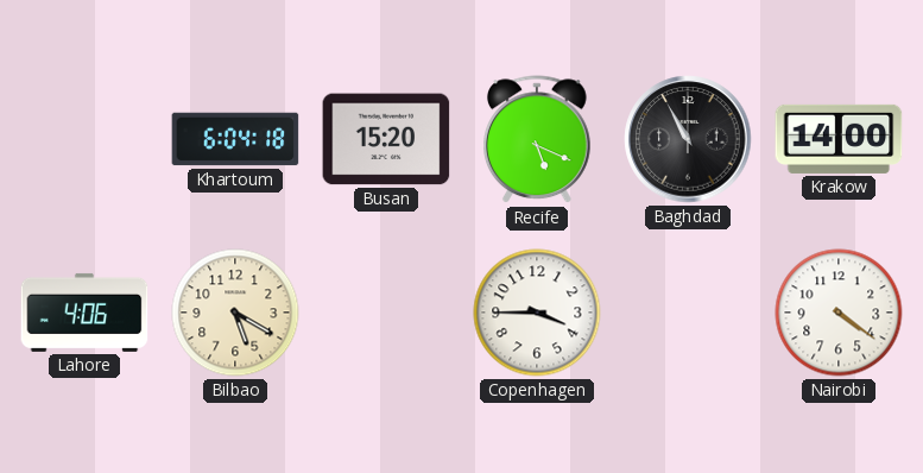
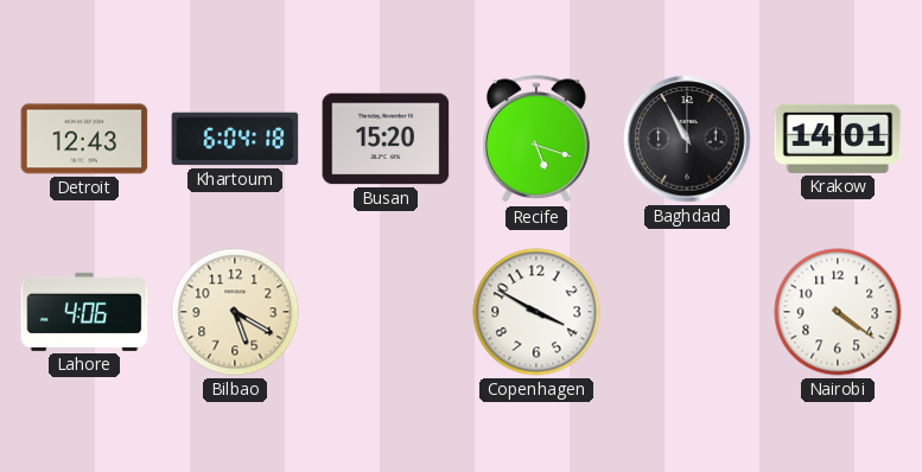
Detroit: none -> 12:43 (84, 139)
Recife: 5:19 -> 5:18 (538, 140)
Krakow: 14:00 -> 14:01 (838, 139)
Copenhagen: 3:45 -> 3:50 (536, 312)
